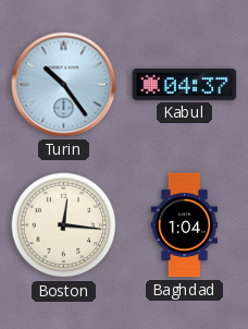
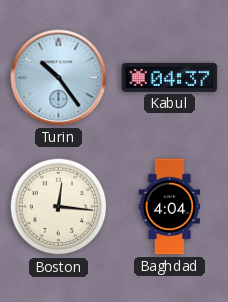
Baghdad: 1:04 -> 4:04 (170, 207)
